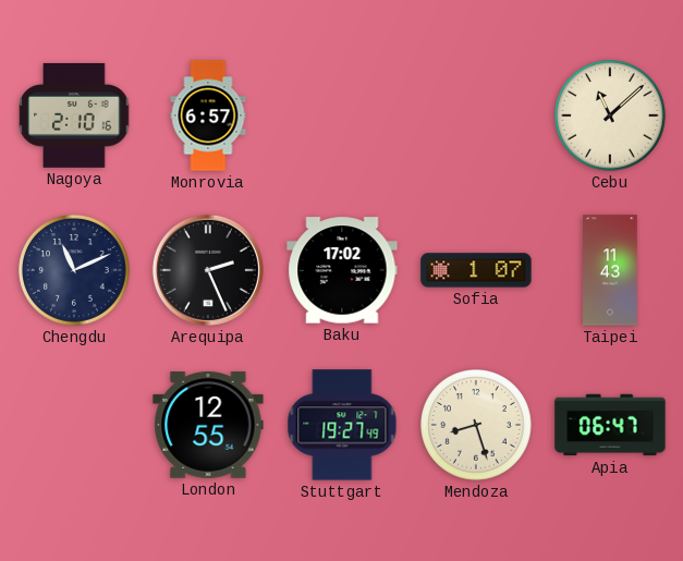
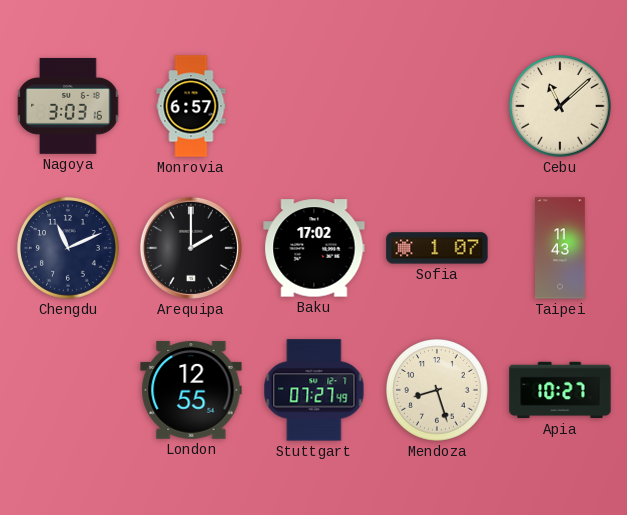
Nagoya: 2:10 -> 3:03 (68, 106)
Arequipa: 2:26 -> 2:00 (191, 248)
Stuttgart: 19:27 -> 07:27 (314, 390)
Apia: 06:47 -> 10:27 (560, 390)
